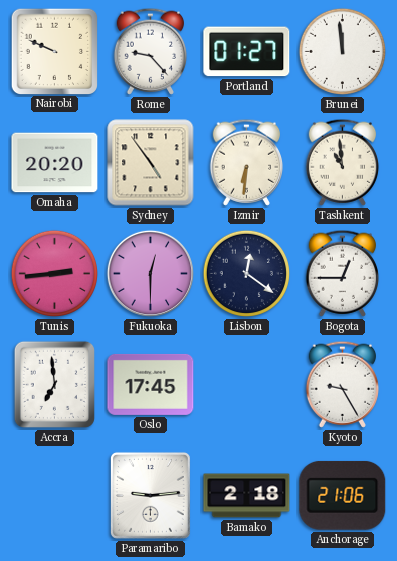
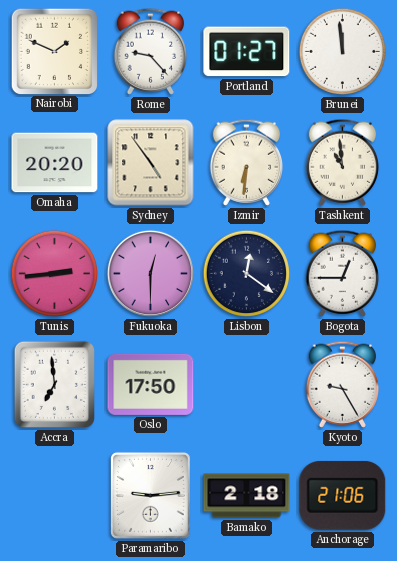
Nairobi: 9:49 -> 1:49 (54, 51)
Oslo: 17:45 -> 17:50 (151, 384)
